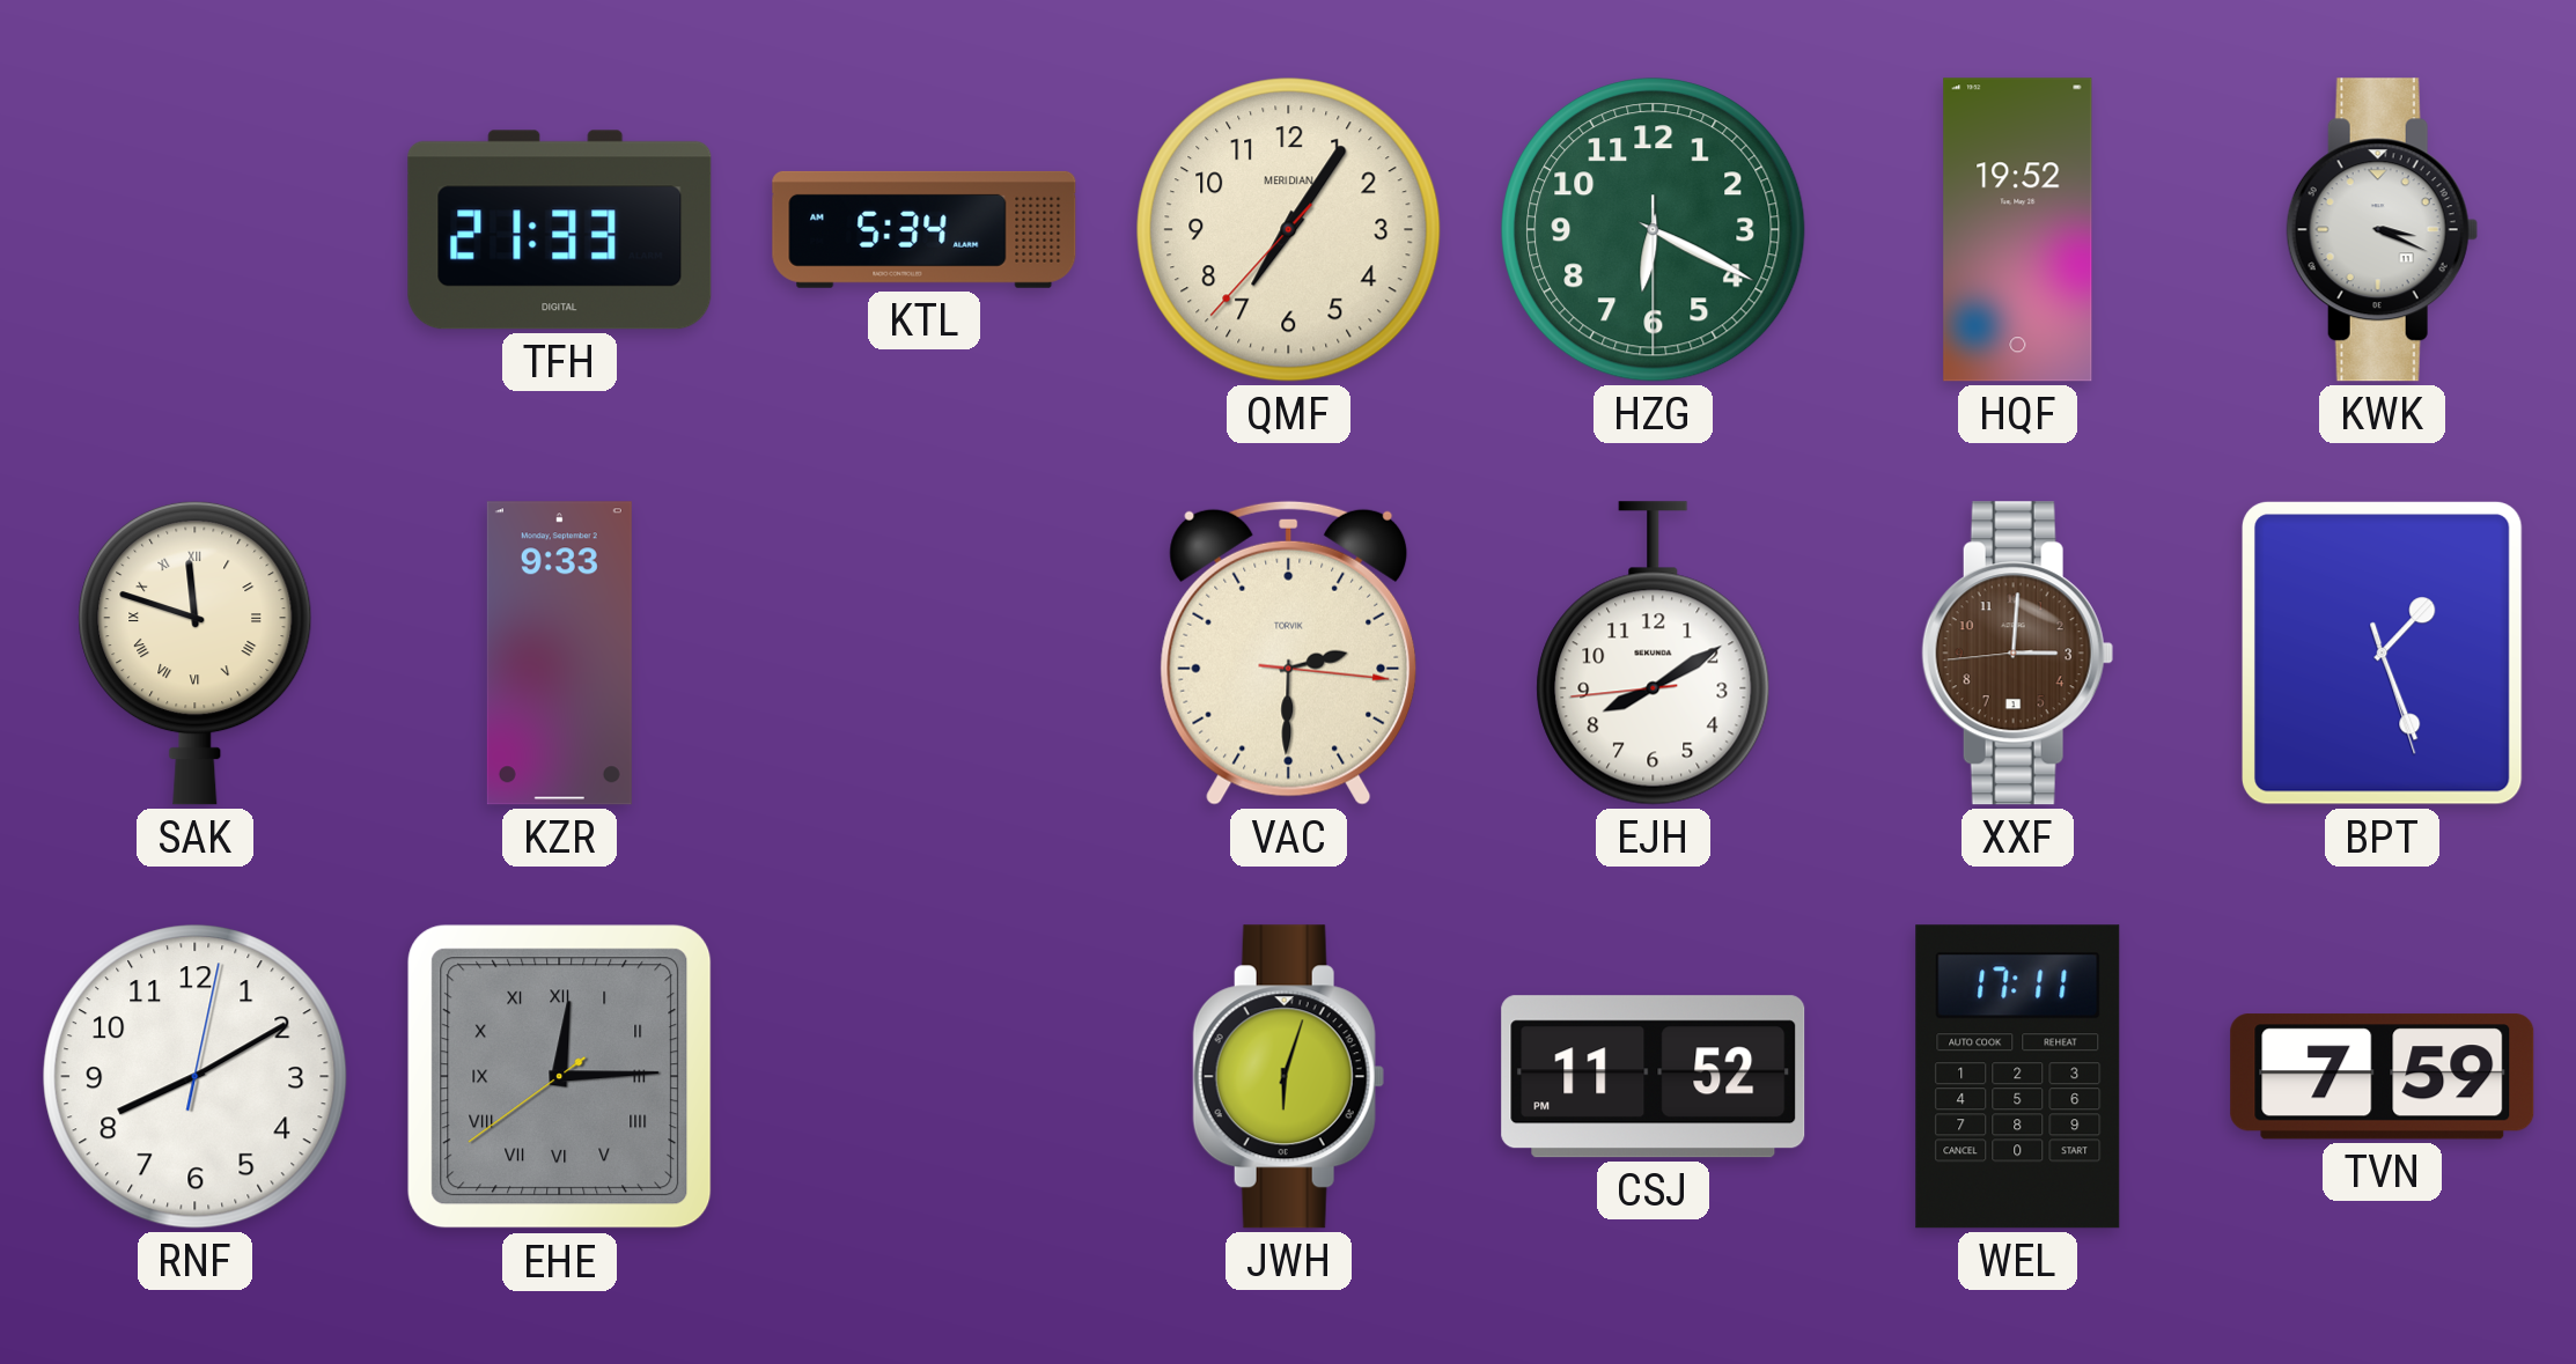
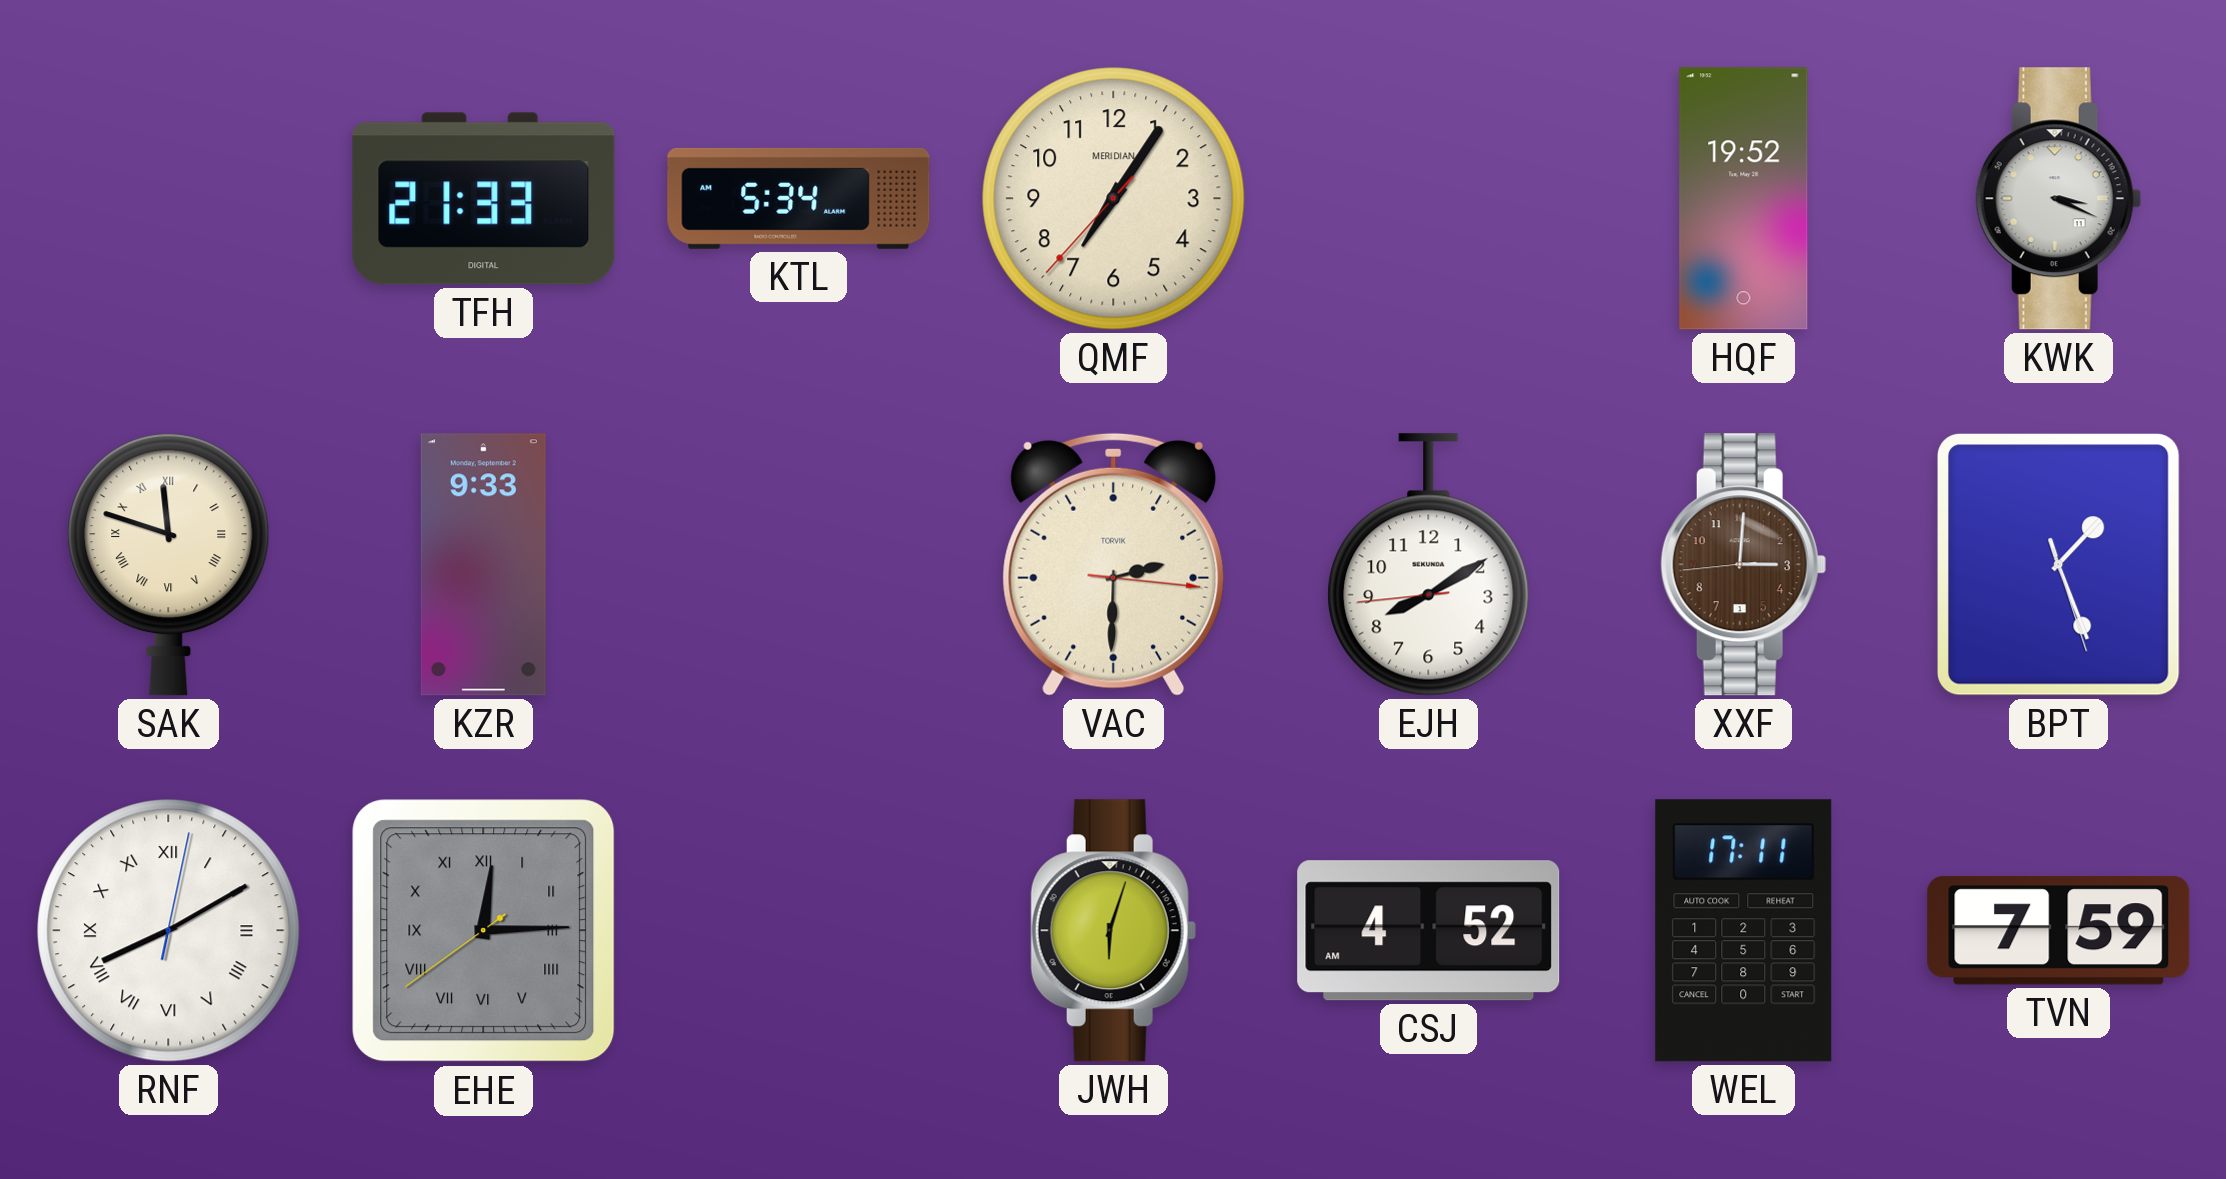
HZG: 6:19 -> none (1654, 230)
RNF numerals: Arabic -> Roman (169, 931)
CSJ: 11:52 -> 4:52 (1429, 931)
